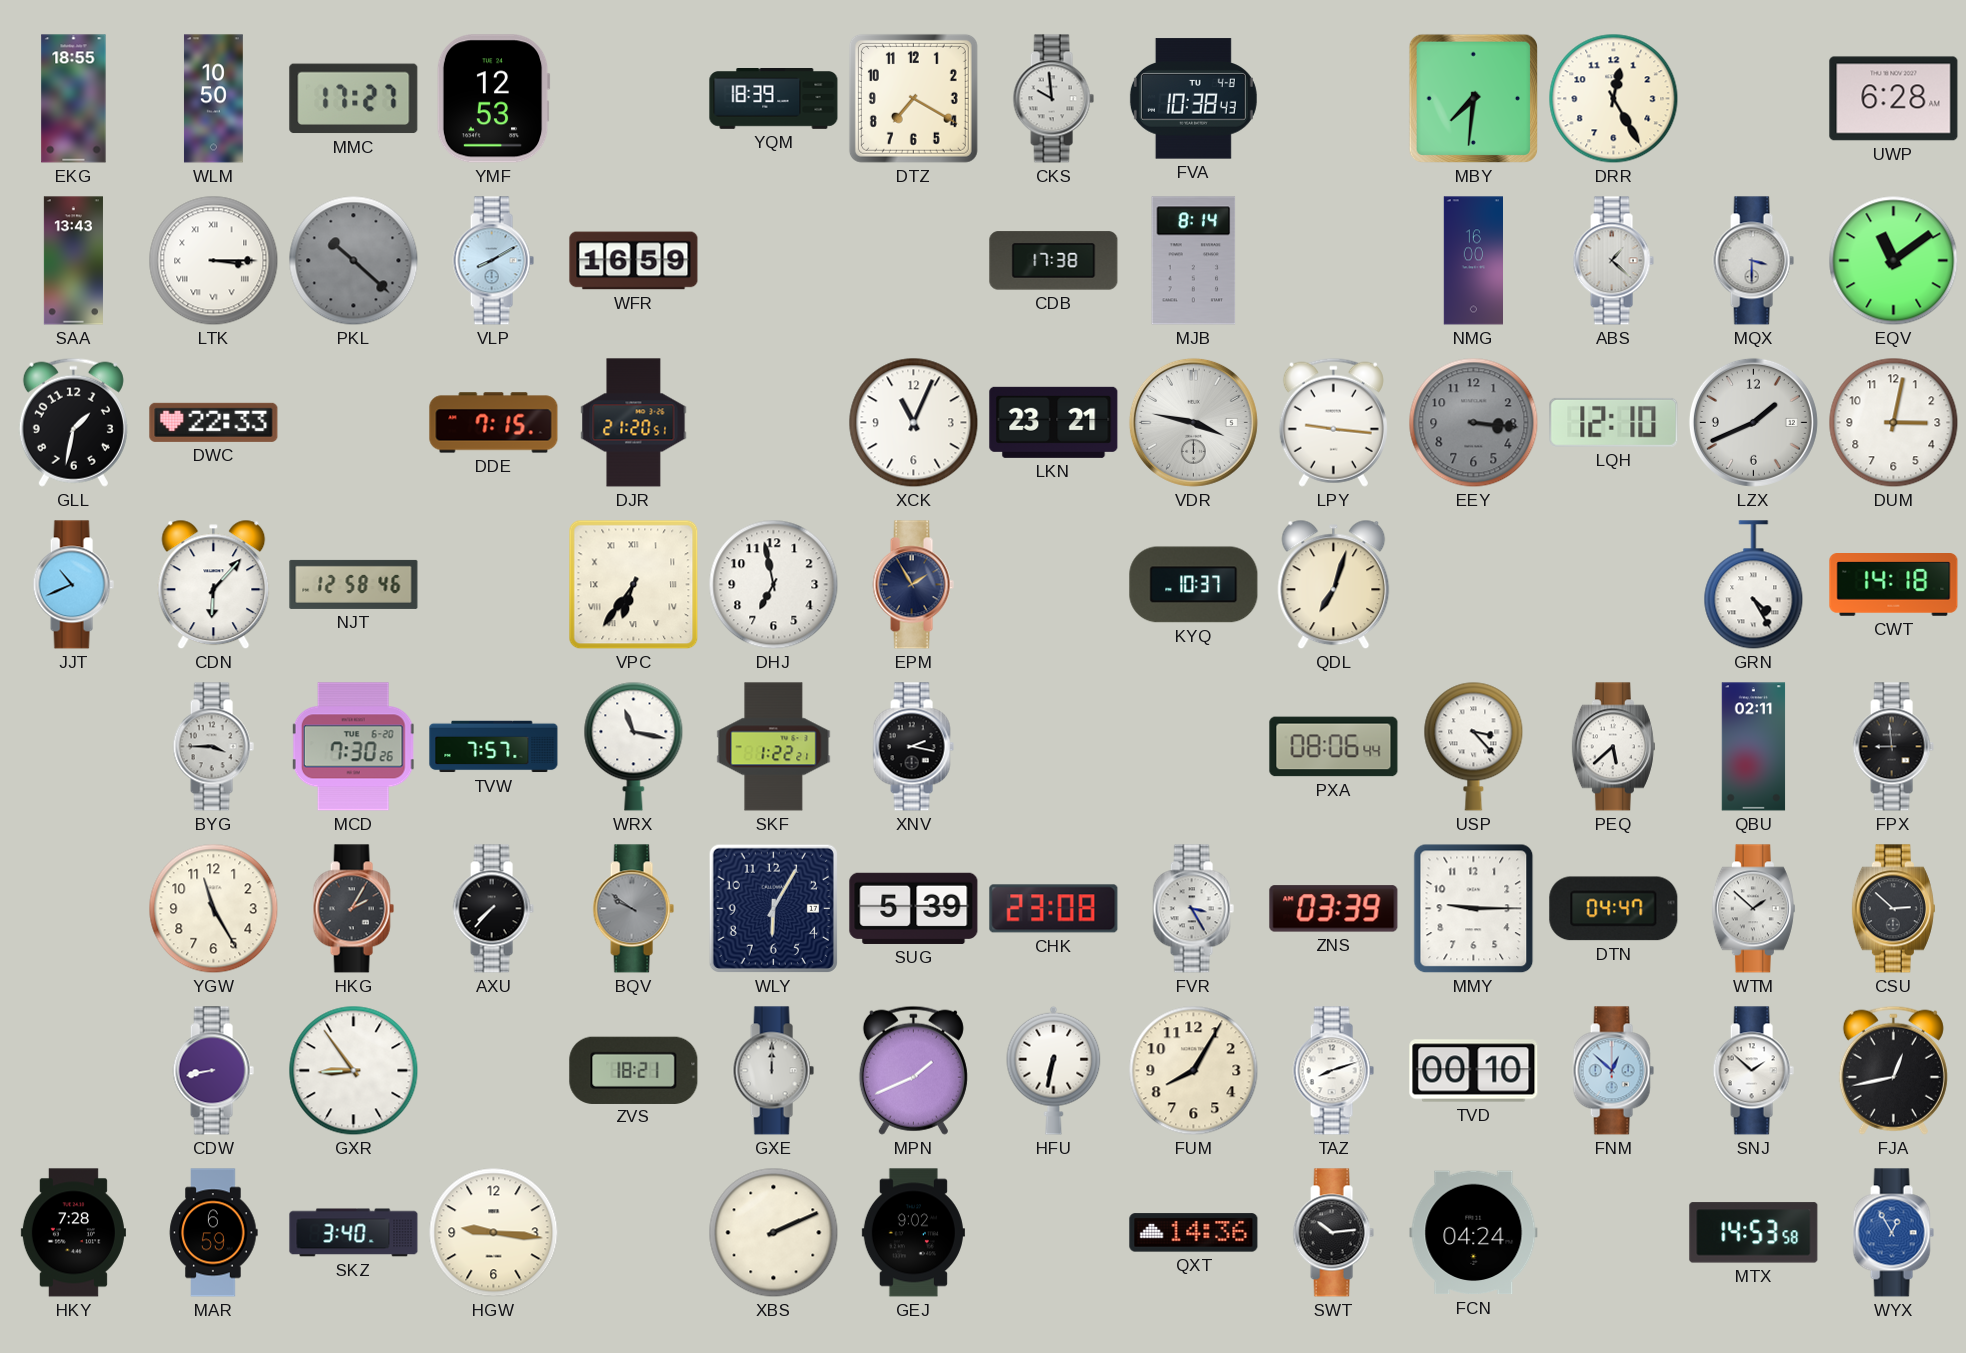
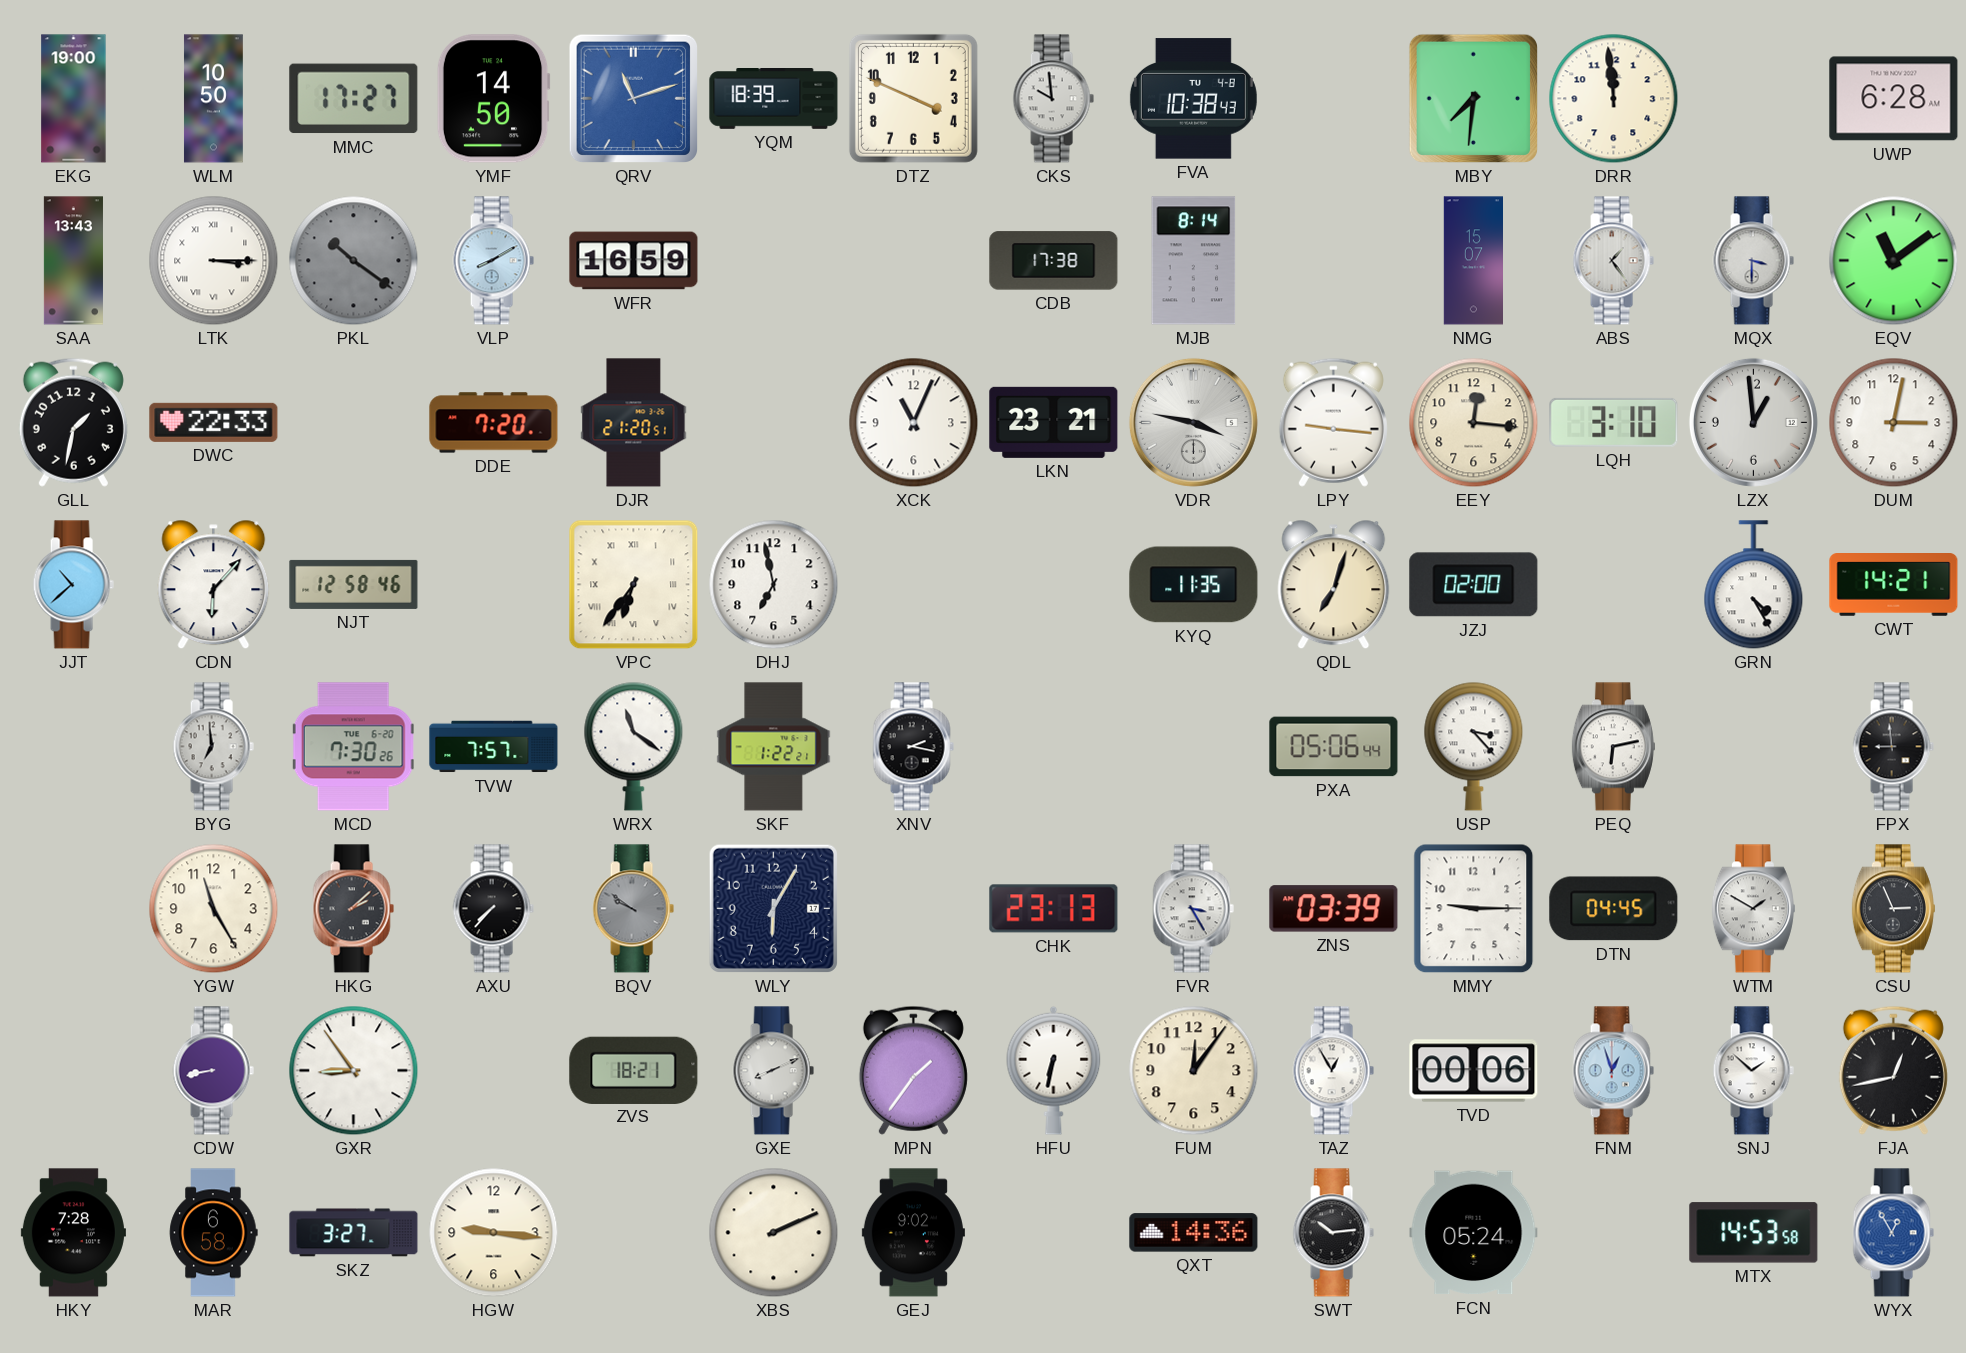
EKG: 18:55 -> 19:00 (74, 99)
YMF: 12:53 -> 14:50 (493, 99)
QRV: none -> 11:12 (634, 99)
DTZ: 7:20 -> 3:49 (913, 98)
DRR: 12:25 -> 11:59 (1614, 99)
PKL: 10:22 -> 10:21 (354, 261)
NMG: 16:00 -> 15:07 (1473, 261)
ABS: 1:22 -> 1:24 (1613, 261)
DDE: 7:15 -> 7:20 (494, 423)
EEY: 3:16 -> 12:16 (1474, 423)
EEY dial: grey -> cream (1474, 423)
LQH: 12:10 -> 3:10 (1614, 422)
LZX: 1:41 -> 12:59 (1753, 422)
JJT: 10:41 -> 10:38 (73, 585)
EPM: 1:55 -> none (913, 585)
KYQ: 10:37 -> 11:35 (1194, 585)
JZJ: none -> 02:00 (1474, 585)
CWT: 14:18 -> 14:21 (1894, 585)
BYG: 3:45 -> 6:59 (213, 747)
WRX: 11:17 -> 11:21 (634, 746)
PXA: 08:06 -> 05:06 (1334, 747)
PEQ: 5:38 -> 6:13 (1613, 747)
QBU: 02:11 -> none (1754, 747)
HKG: 2:05 -> 2:08 (353, 909)
SUG: 5:39 -> none (914, 908)
CHK: 23:08 -> 23:13 (1054, 909)
DTN: 04:47 -> 04:45 (1614, 909)
WTM: 1:52 -> 1:50 (1753, 909)
CSU: 2:52 -> 2:56 (1893, 909)
GXE: 12:00 -> 8:11 (773, 1071)
MPN: 1:41 -> 1:36 (913, 1070)
FUM: 8:05 -> 12:06 (1194, 1071)
TAZ: 8:12 -> 12:55 (1333, 1071)
TVD: 00:10 -> 00:06 (1474, 1071)
FNM: 12:52 -> 12:57 (1613, 1071)
MAR: 6:59 -> 6:58 (214, 1233)
SKZ: 3:40 -> 3:27 (354, 1233)
FCN: 04:24 -> 05:24 (1474, 1233)
